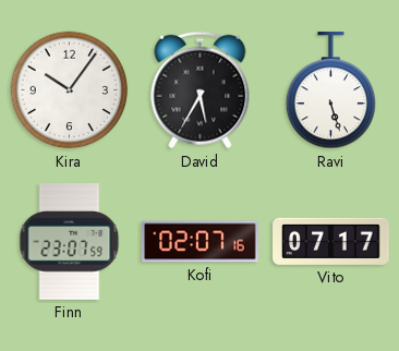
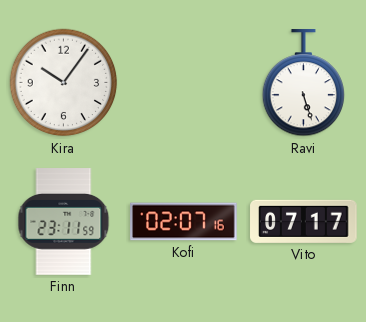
David: 5:35 -> none (201, 90)
Finn: 23:07 -> 23:11 (64, 222)
